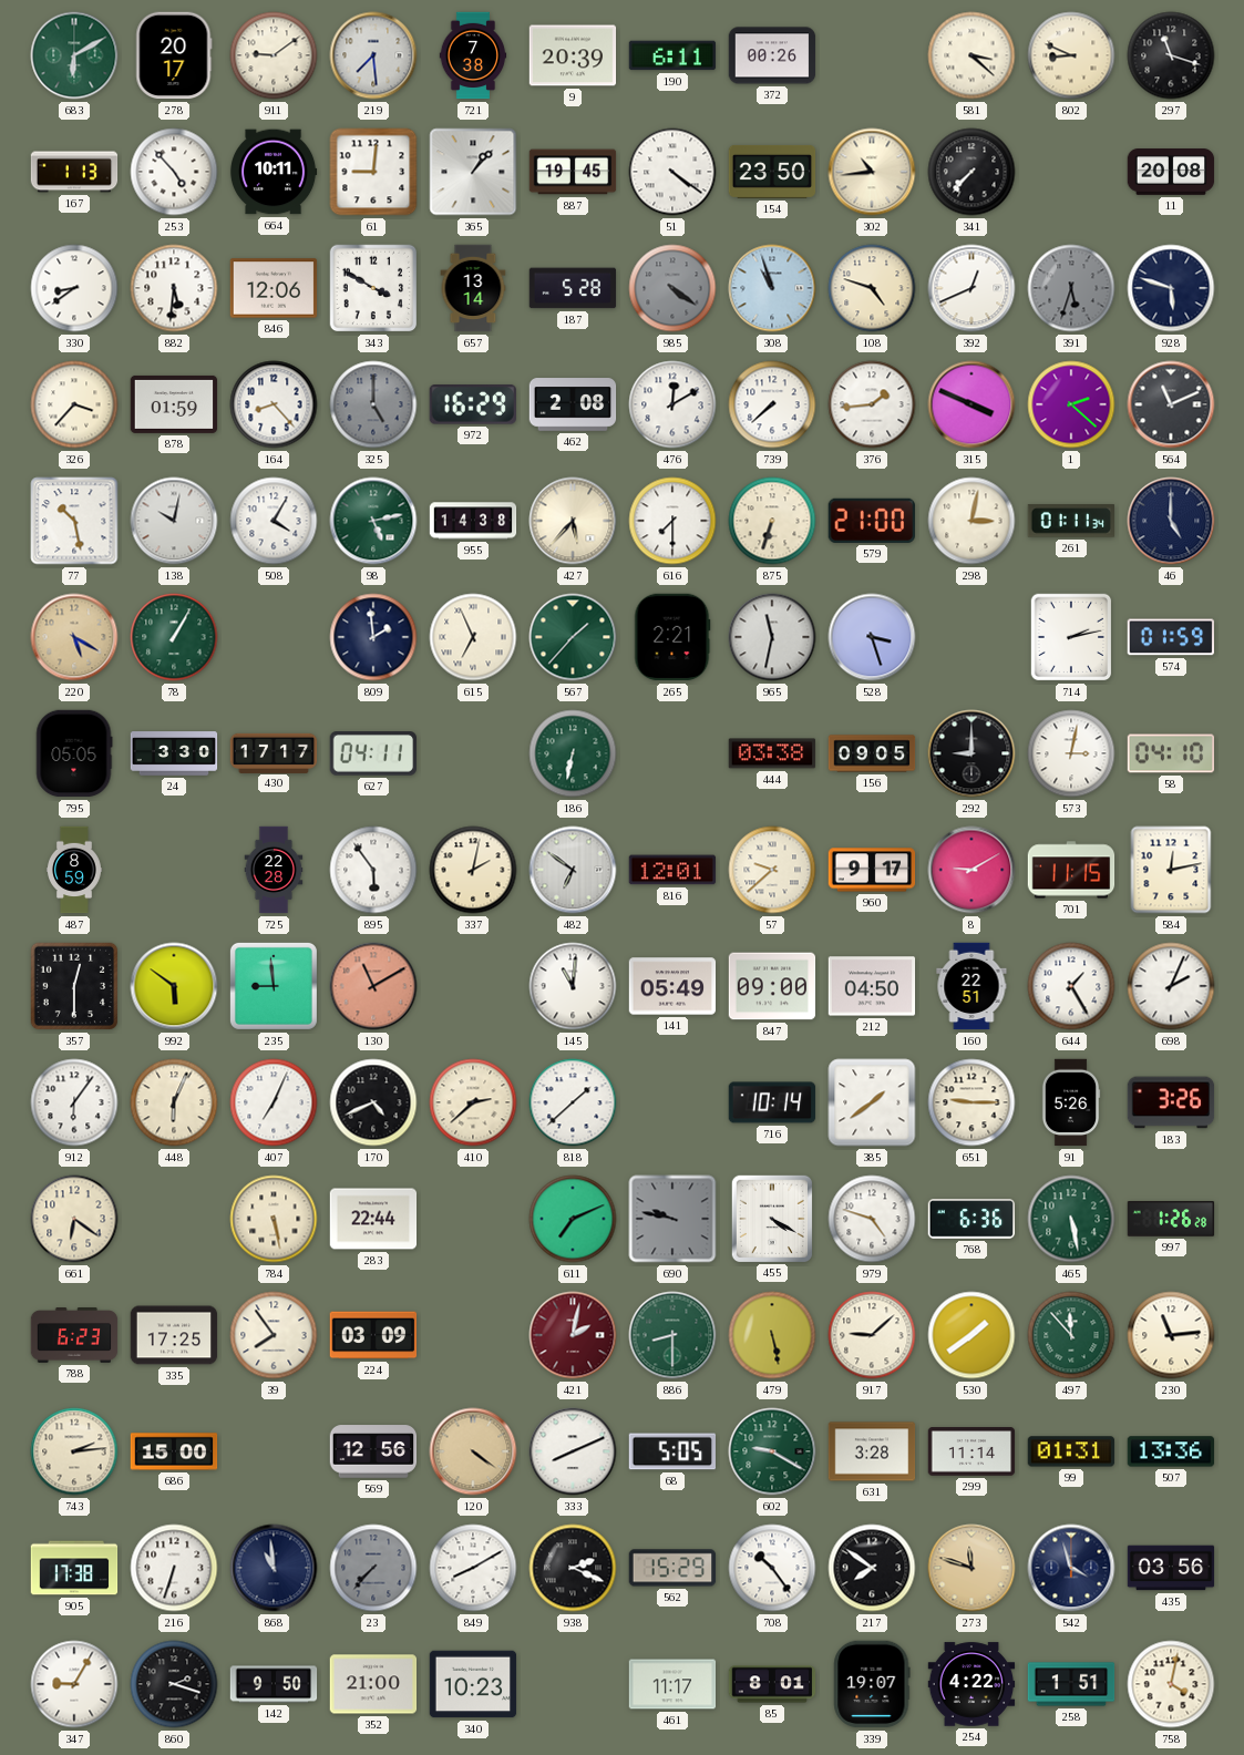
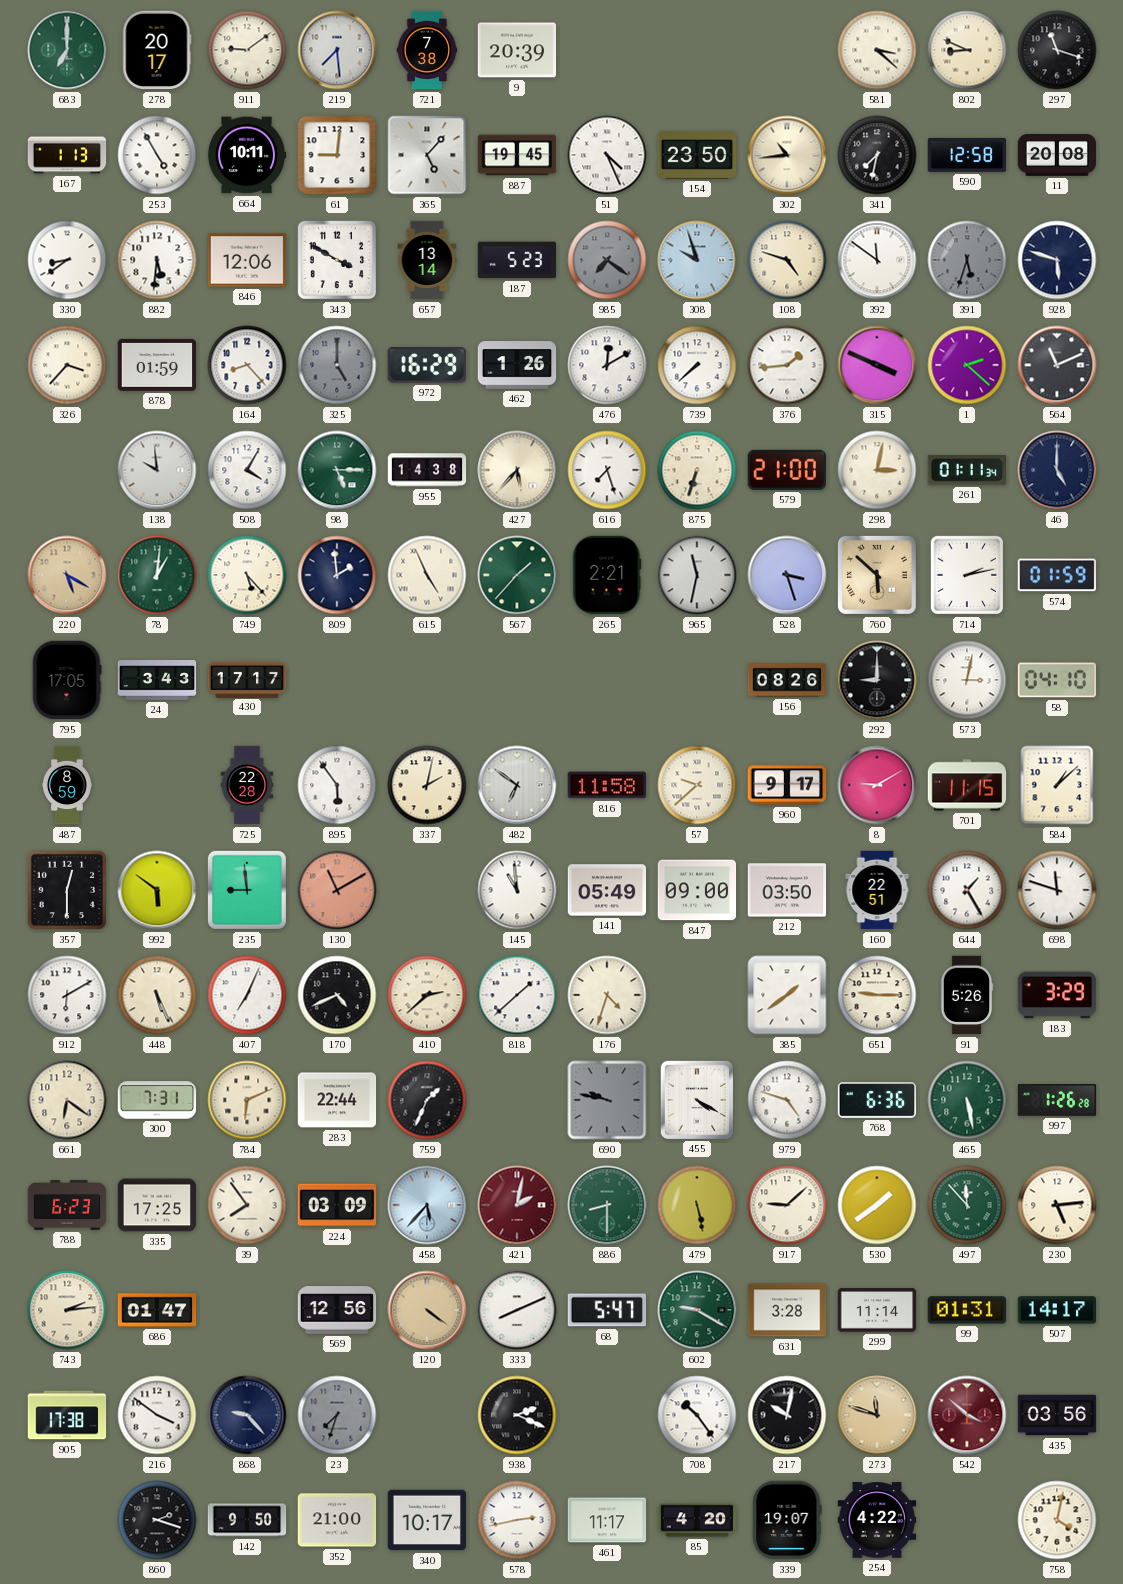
683: 6:10 -> 7:00 (67, 50)
190: 6:11 -> none (672, 55)
372: 00:26 -> none (772, 55)
253: 4:53 -> 4:55 (157, 155)
365: 1:07 -> 5:07 (427, 155)
51: 4:21 -> 4:26 (607, 155)
341: 7:37 -> 7:32 (877, 155)
590: none -> 12:58 (967, 155)
187: 5:28 -> 5:23 (517, 260)
985: 4:21 -> 7:21 (607, 260)
308: 10:57 -> 9:57 (697, 260)
392: 12:41 -> 11:51 (877, 260)
462: 2:08 -> 1:26 (517, 365)
77: 10:28 -> none (74, 521)
138: 10:02 -> 9:59 (157, 470)
98: 5:13 -> 5:15 (337, 470)
616: 7:30 -> 7:27 (607, 470)
78: 1:05 -> 1:01 (157, 575)
749: none -> 5:23 (247, 575)
615: 6:56 -> 4:56 (427, 575)
760: none -> 5:52 (877, 575)
795: 05:05 -> 17:05 (67, 680)
24: 3:30 -> 3:43 (157, 680)
627: 04:11 -> none (373, 753)
186: 6:32 -> none (573, 753)
444: 03:38 -> none (772, 753)
156: 09:05 -> 08:26 (787, 680)
816: 12:01 -> 11:58 (607, 785)
584: 12:13 -> 1:08 (1057, 785)
145: 11:01 -> 10:59 (517, 890)
212: 04:50 -> 03:50 (787, 890)
698: 2:04 -> 11:48 (1057, 890)
912: 6:06 -> 6:10 (67, 995)
448: 6:04 -> 5:26 (157, 995)
176: none -> 4:33 (607, 995)
716: 10:14 -> none (772, 1102)
183: 3:26 -> 3:29 (1057, 995)
300: none -> 7:31 (157, 1100)
784: 5:28 -> 6:11 (247, 1100)
759: none -> 1:34 (427, 1100)
611: 7:11 -> none (573, 1219)
458: none -> 5:37 (427, 1205)
230: 11:14 -> 5:14 (1057, 1205)
686: 15:00 -> 01:47 (157, 1310)
68: 5:05 -> 5:47 (607, 1310)
507: 13:36 -> 14:17 (1057, 1310)
216: 6:33 -> 3:51 (157, 1415)
868: 10:59 -> 9:23 (247, 1415)
23: 7:37 -> 7:33 (337, 1415)
849: 8:10 -> none (473, 1568)
562: 15:29 -> none (672, 1568)
217: 7:51 -> 10:02 (787, 1415)
542: 3:57 -> 3:52 (967, 1415)
542 dial: navy -> burgundy (967, 1415)
347: 9:05 -> none (74, 1684)
340: 10:23 -> 10:17 (427, 1520)
578: none -> 2:43 (517, 1520)
85: 8:01 -> 4:20 (697, 1520)
258: 1:51 -> none (1071, 1684)
